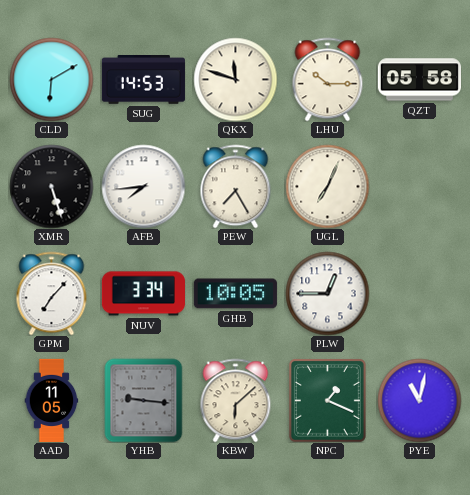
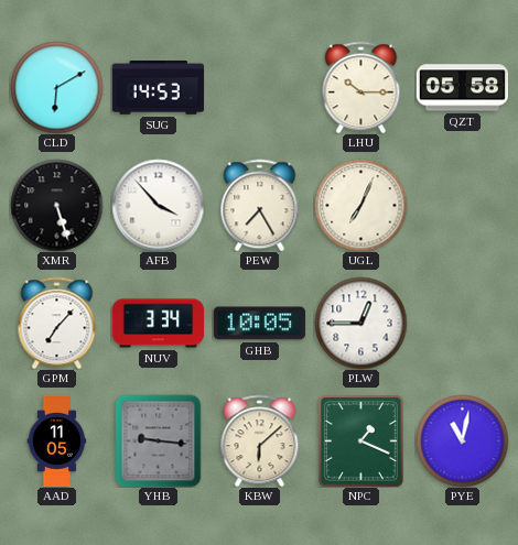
QKX: 11:48 -> none (235, 79)
AFB: 7:44 -> 3:53 (158, 205)
